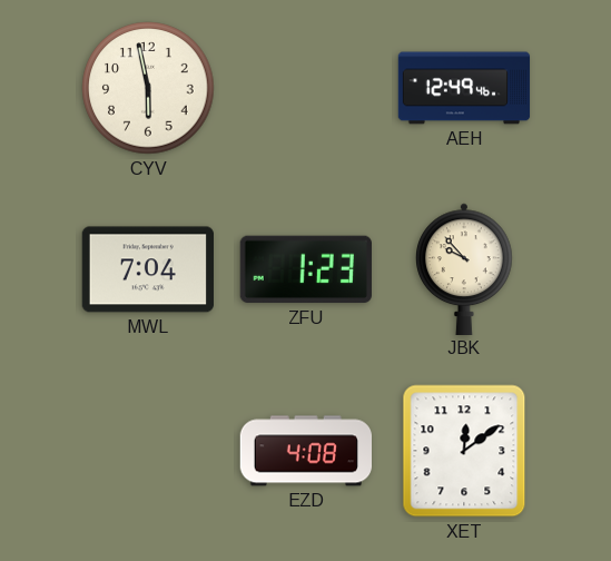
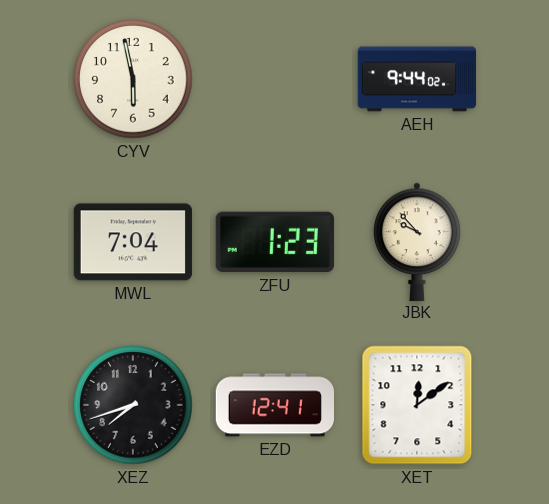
AEH: 12:49 -> 9:44 (417, 79)
XEZ: none -> 7:42 (133, 405)
EZD: 4:08 -> 12:41 (274, 405)
